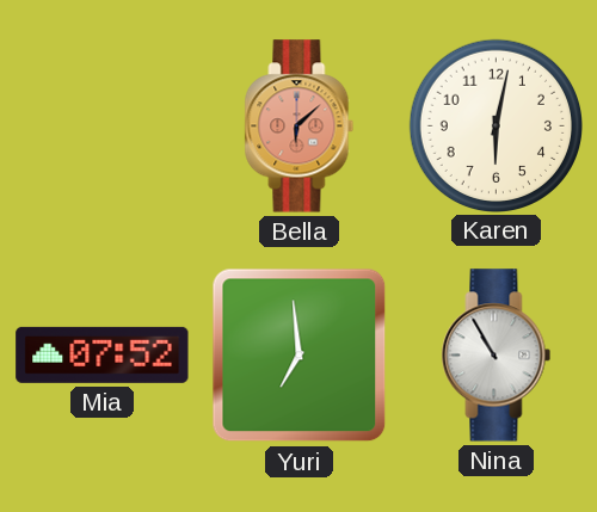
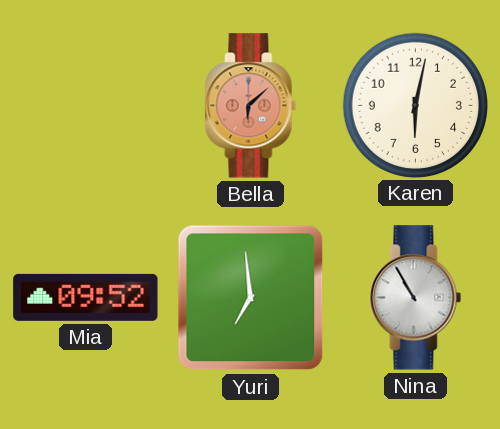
Mia: 07:52 -> 09:52 (86, 297)
